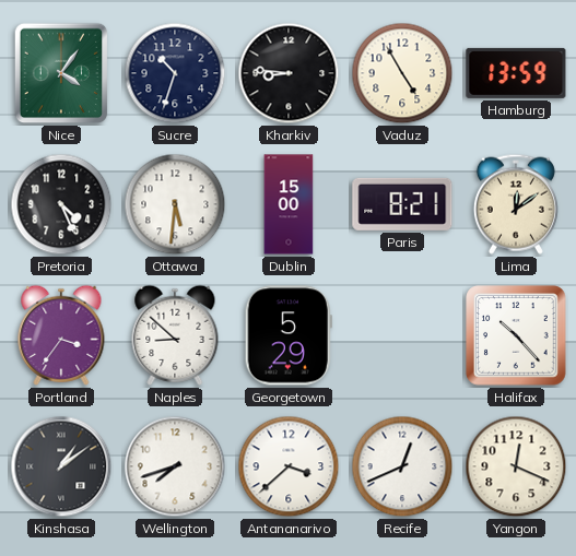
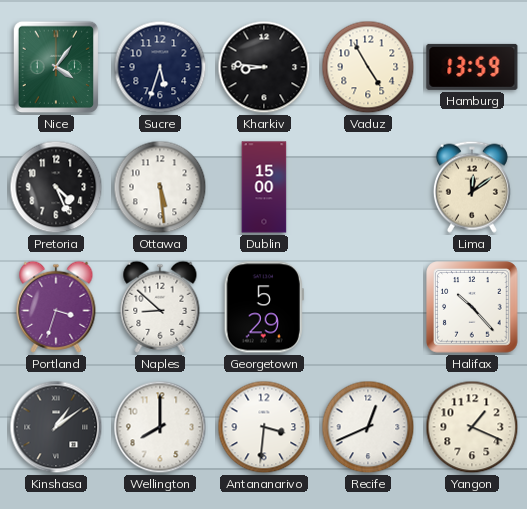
Sucre: 10:33 -> 5:33 (160, 67)
Ottawa: 5:31 -> 5:29 (160, 187)
Paris: 8:21 -> none (402, 204)
Portland: 3:36 -> 3:33 (56, 307)
Wellington: 7:42 -> 8:00 (160, 427)
Antananarivo: 3:38 -> 3:31 (264, 427)
Yangon: 12:19 -> 1:19 (472, 427)
